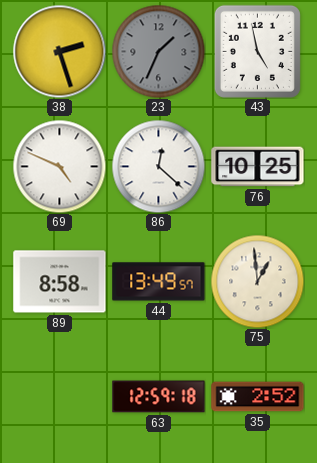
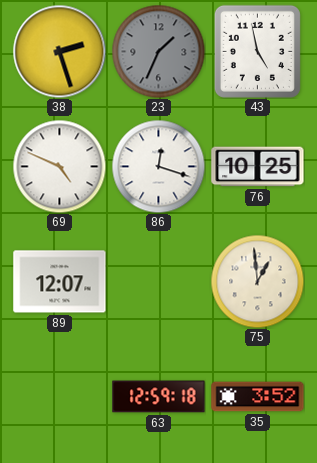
86: 12:22 -> 12:18 (158, 166)
89: 8:58 -> 12:07 (60, 282)
44: 13:49 -> none (159, 282)
35: 2:52 -> 3:52 (258, 397)
